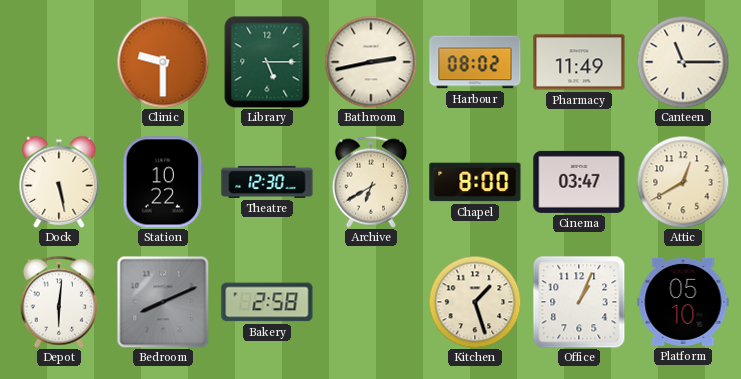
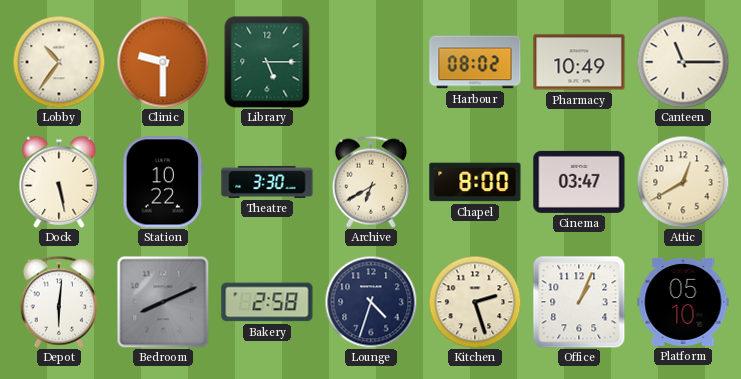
Lobby: none -> 10:36 (59, 62)
Bathroom: 2:43 -> none (371, 62)
Pharmacy: 11:49 -> 10:49 (579, 62)
Theatre: 12:30 -> 3:30 (267, 182)
Lounge: none -> 4:33 (371, 302)
Kitchen: 1:27 -> 2:27 (475, 302)
